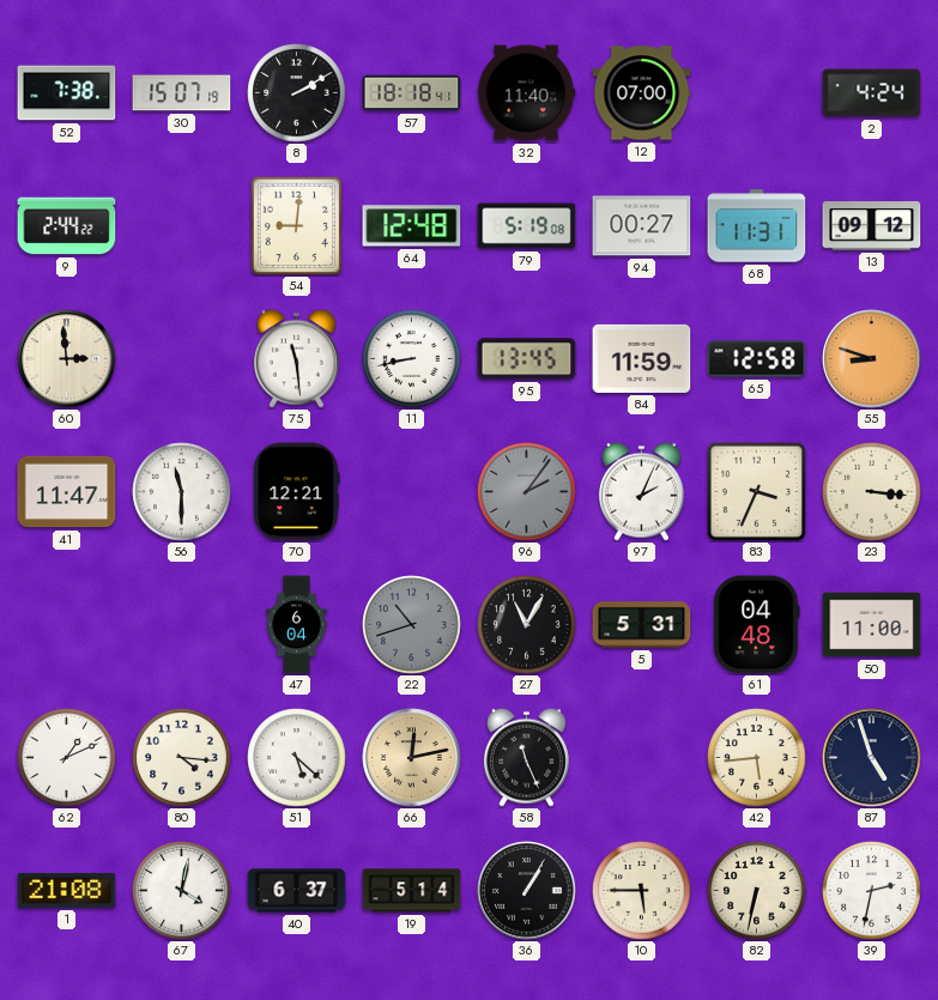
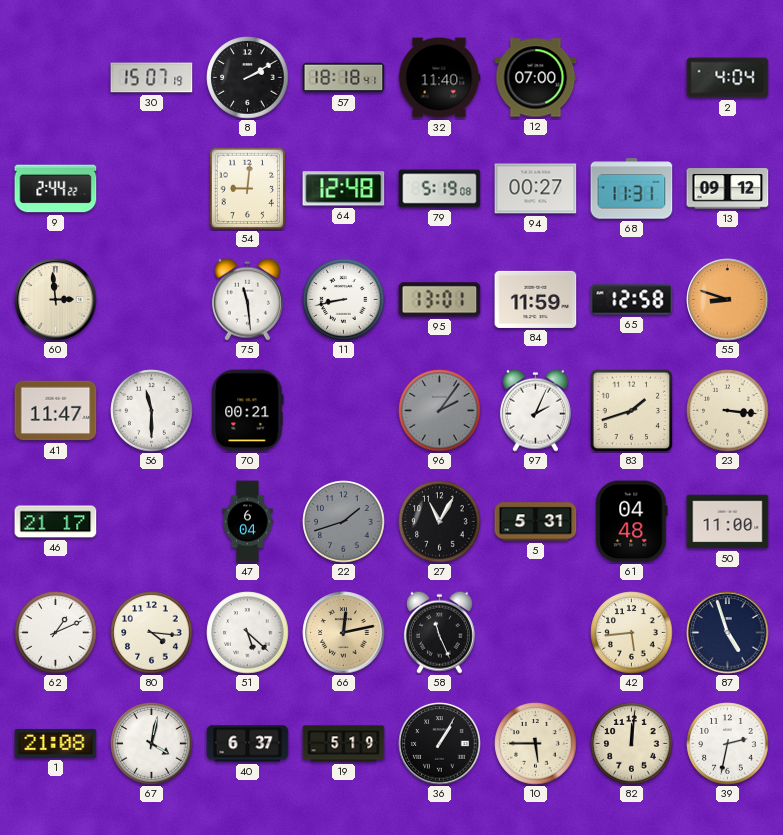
52: 7:38 -> none (67, 93)
2: 4:24 -> 4:04 (728, 78)
95: 13:45 -> 13:01 (440, 300)
70: 12:21 -> 00:21 (248, 411)
83: 3:34 -> 1:42 (631, 410)
46: none -> 21:17 (56, 522)
22: 10:42 -> 1:42 (344, 522)
19: 5:14 -> 5:19 (344, 744)
82: 6:32 -> 12:01 (632, 744)
